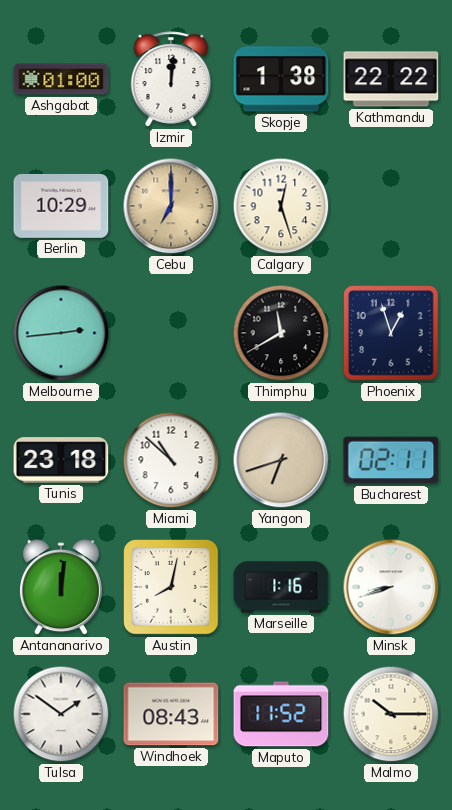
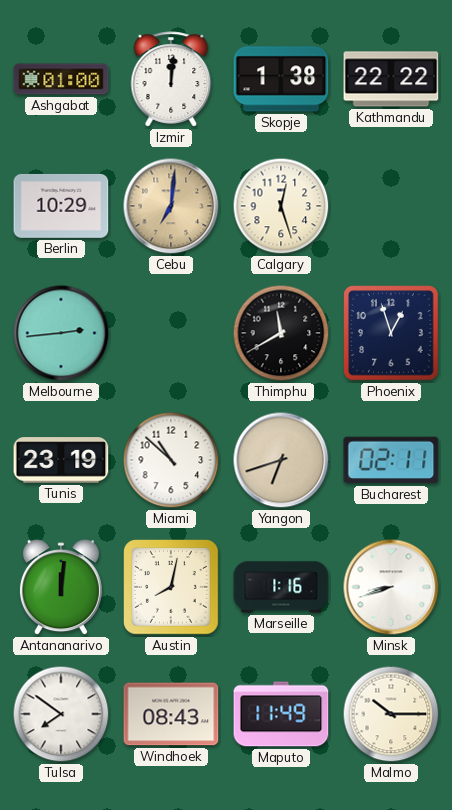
Cebu: 7:00 -> 7:01 (171, 206)
Tunis: 23:18 -> 23:19 (61, 460)
Tulsa: 1:51 -> 7:51 (61, 714)
Maputo: 11:52 -> 11:49 (281, 714)
